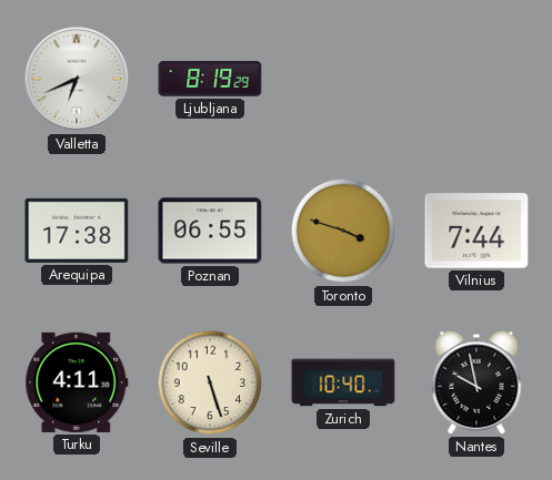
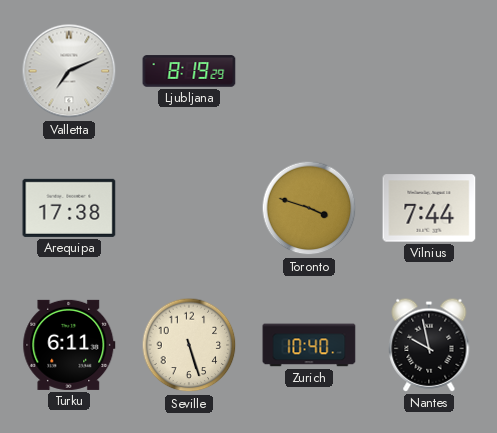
Valletta: 6:41 -> 7:11 (69, 71)
Poznan: 06:55 -> none (210, 231)
Turku: 4:11 -> 6:11 (69, 345)
